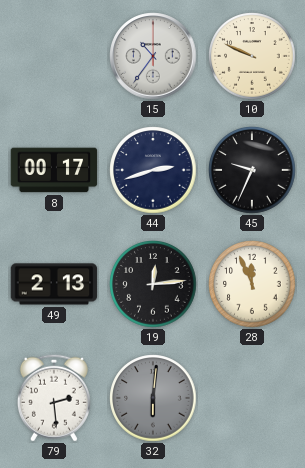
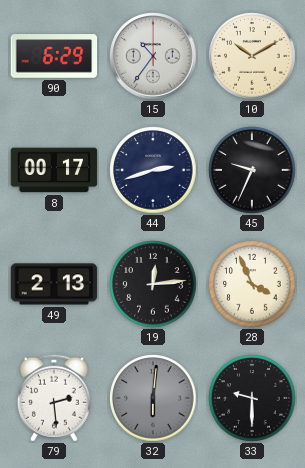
90: none -> 6:29 (54, 56)
10: 9:49 -> 10:10 (252, 56)
28: 11:56 -> 3:56 (252, 284)
33: none -> 9:30 (252, 398)
